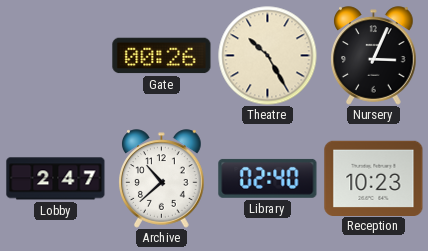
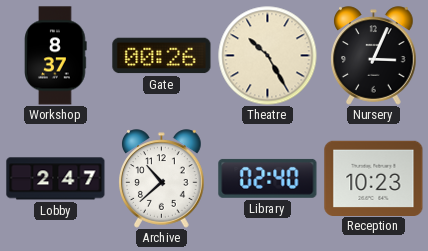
Workshop: none -> 8:37 (56, 56)
